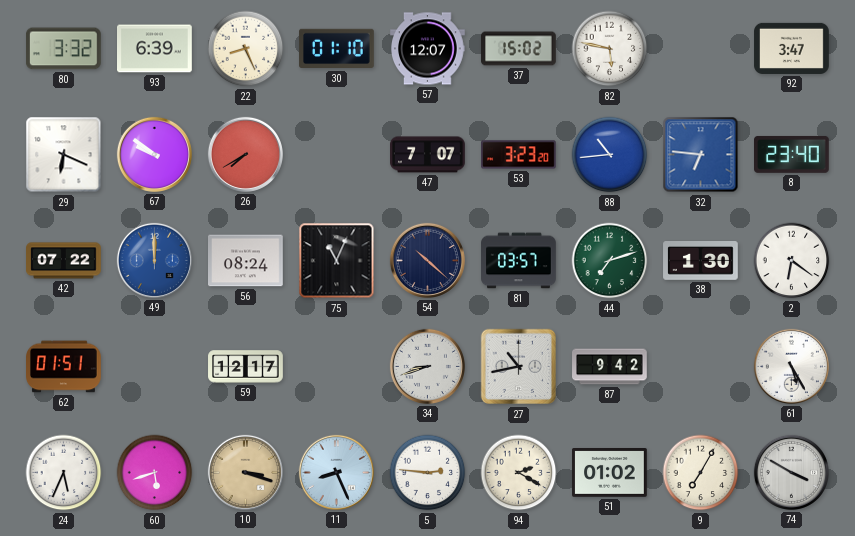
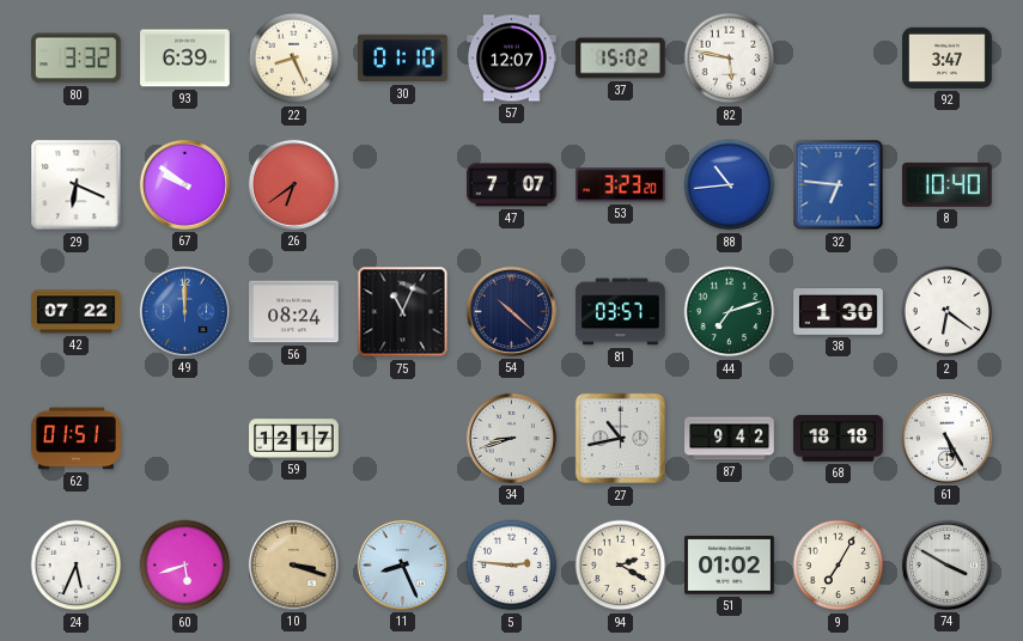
26: 7:40 -> 6:39 (293, 184)
8: 23:40 -> 10:40 (948, 184)
68: none -> 18:18 (839, 439)
